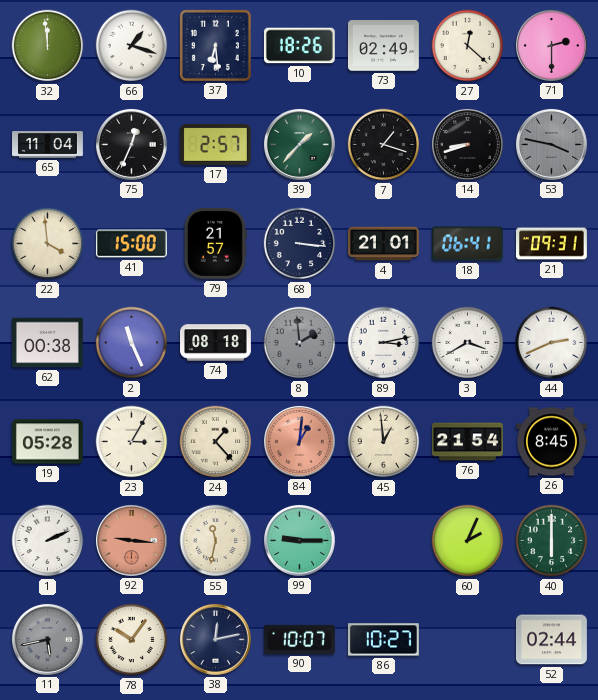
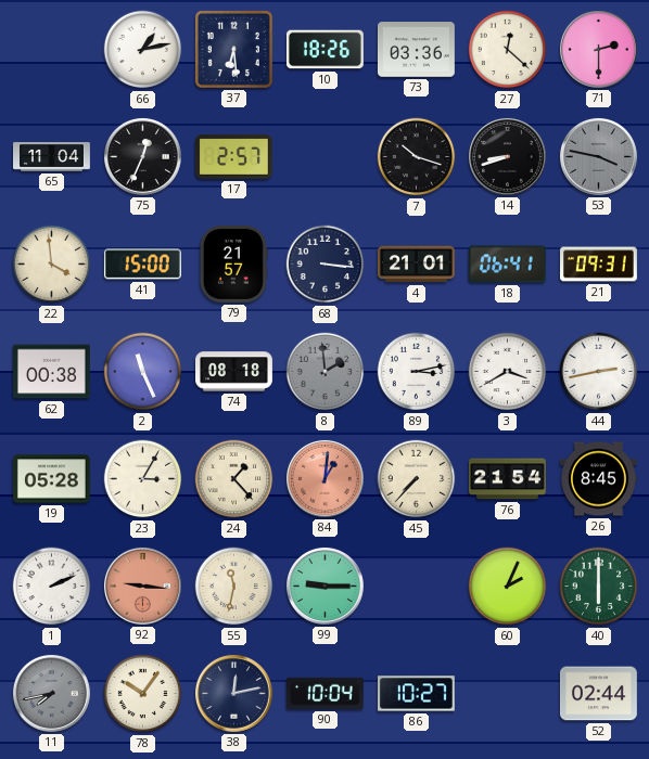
32: 11:59 -> none (48, 46)
66: 1:18 -> 1:13 (143, 50)
73: 02:49 -> 03:36 (416, 50)
39: 1:37 -> none (299, 144)
7: 1:18 -> 10:18 (417, 157)
44: 2:41 -> 2:43 (599, 372)
45: 12:59 -> 7:37 (417, 479)
11: 5:43 -> 7:43 (51, 693)
90: 10:07 -> 10:04 (324, 693)
